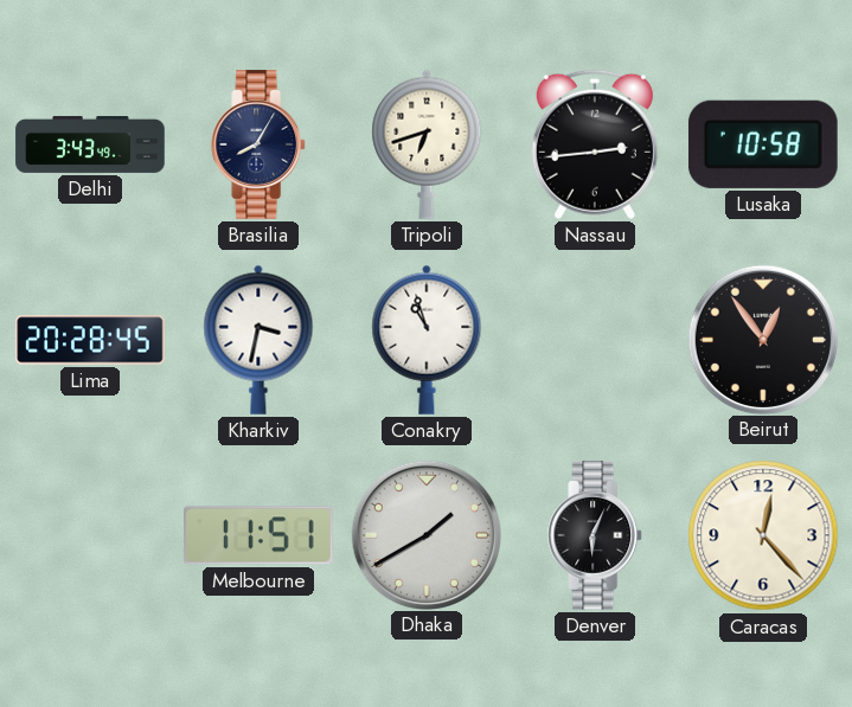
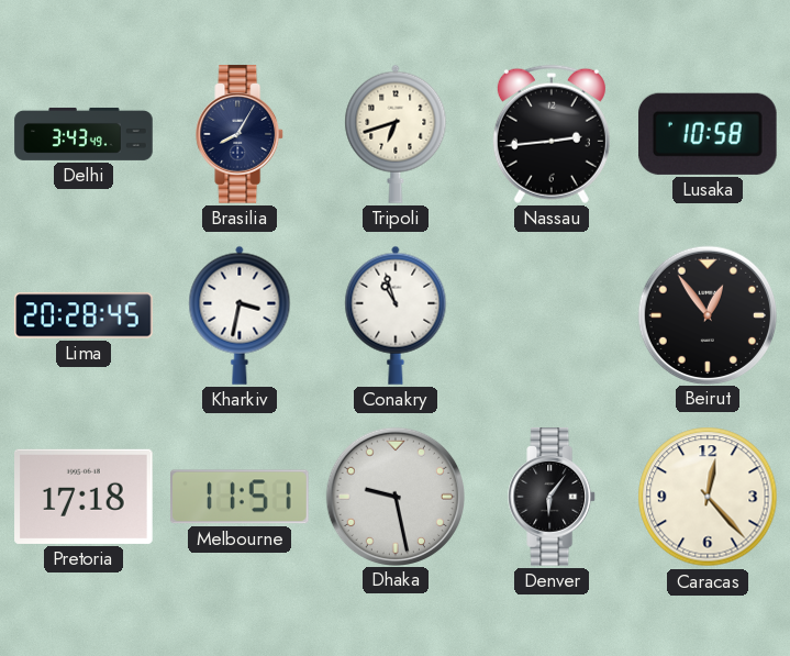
Pretoria: none -> 17:18 (85, 497)
Dhaka: 1:40 -> 9:28 (394, 496)
Denver: 6:04 -> 6:06 (553, 497)
